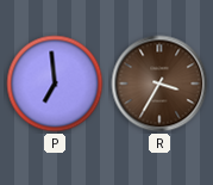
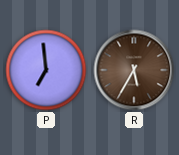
R: 3:35 -> 5:35 (134, 70)
